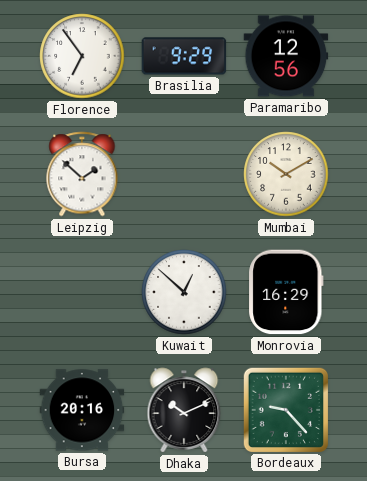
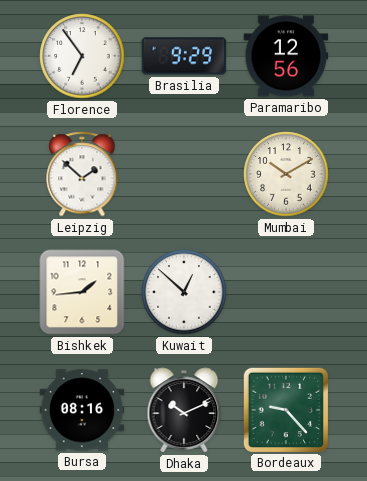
Bishkek: none -> 1:44 (82, 292)
Monrovia: 16:29 -> none (286, 292)
Bursa: 20:16 -> 08:16 (82, 410)
